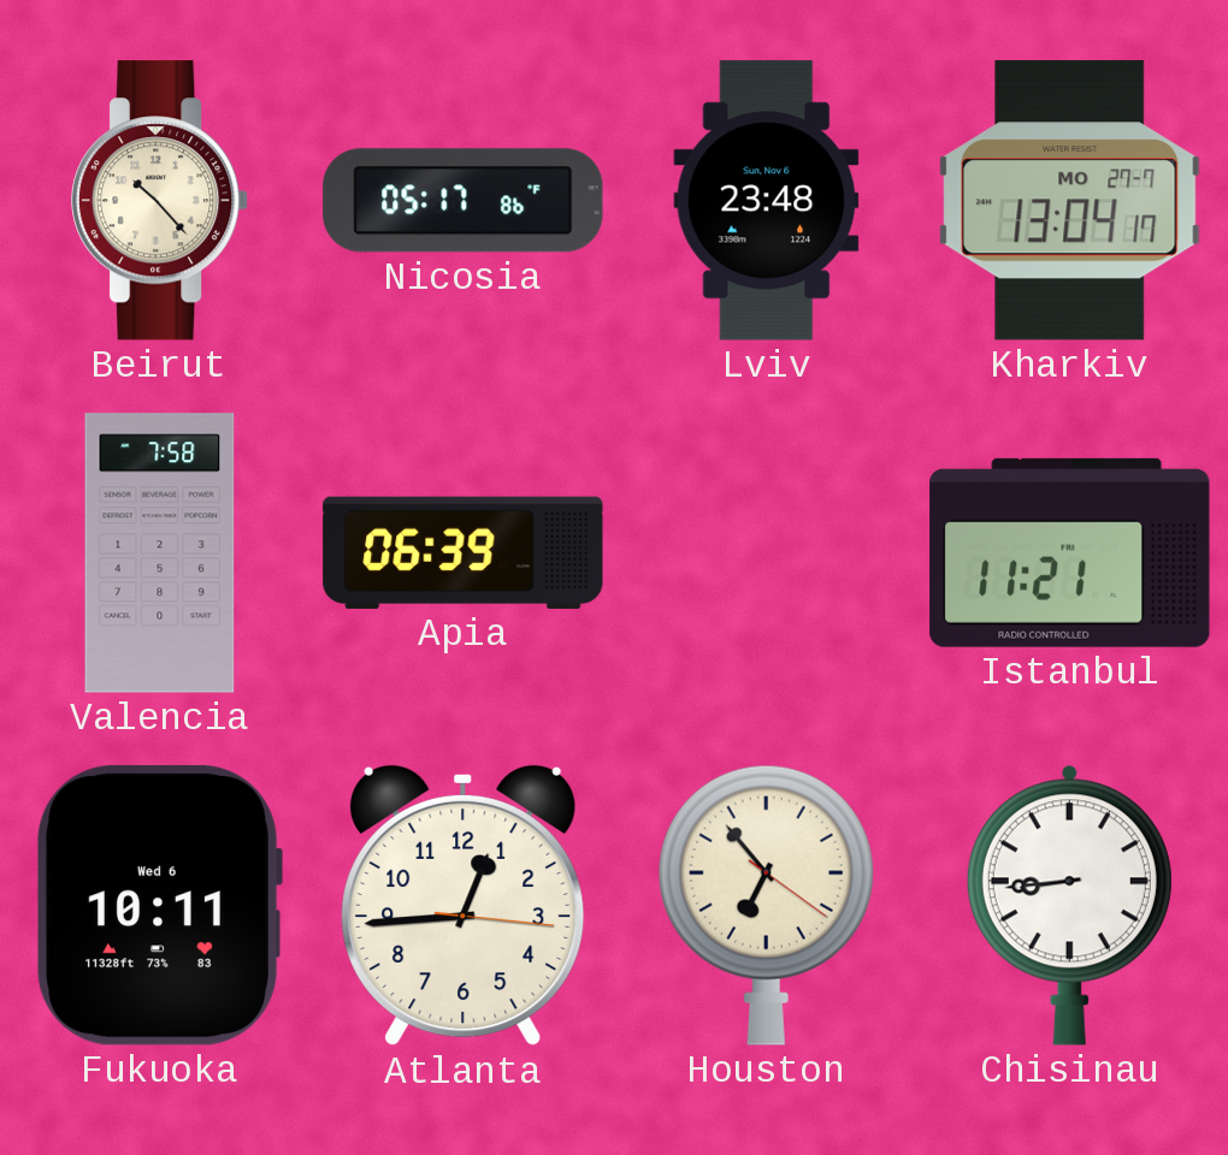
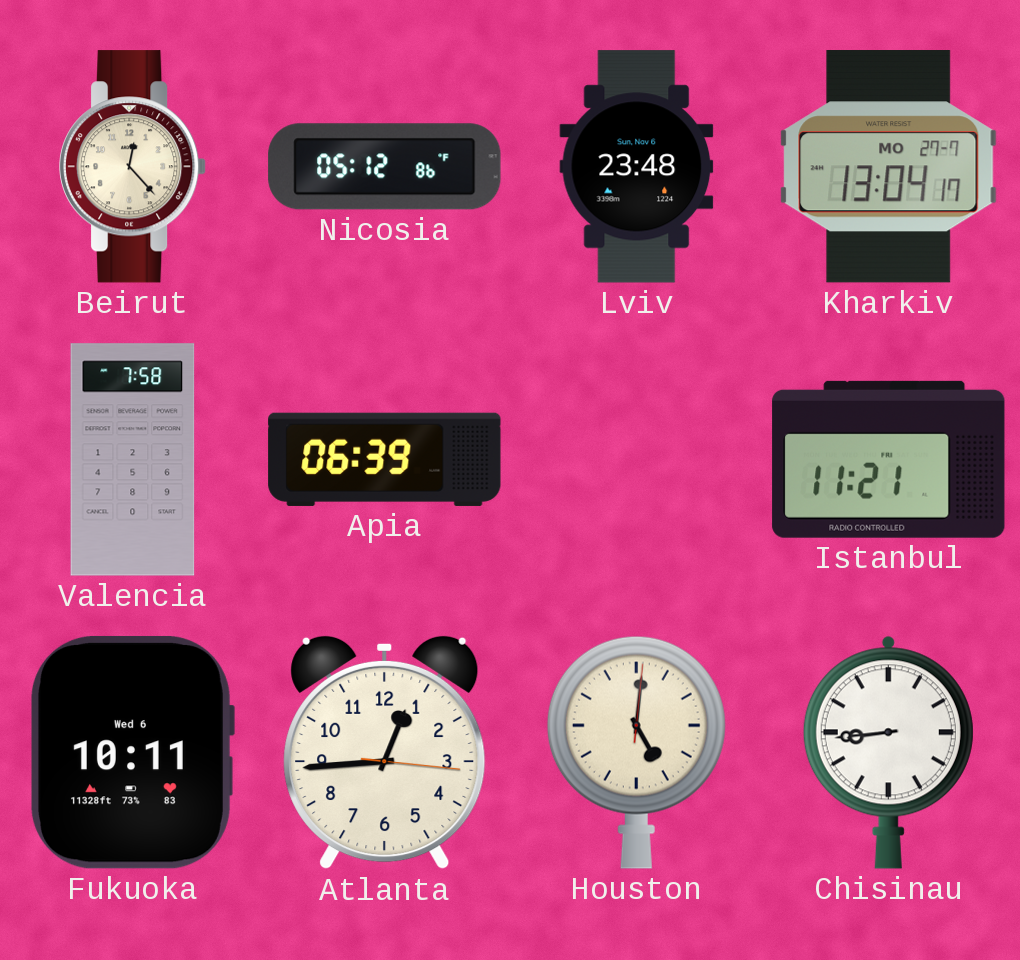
Beirut: 10:23 -> 12:23 (134, 167)
Nicosia: 05:17 -> 05:12 (385, 167)
Houston: 6:53 -> 5:01 (636, 752)
